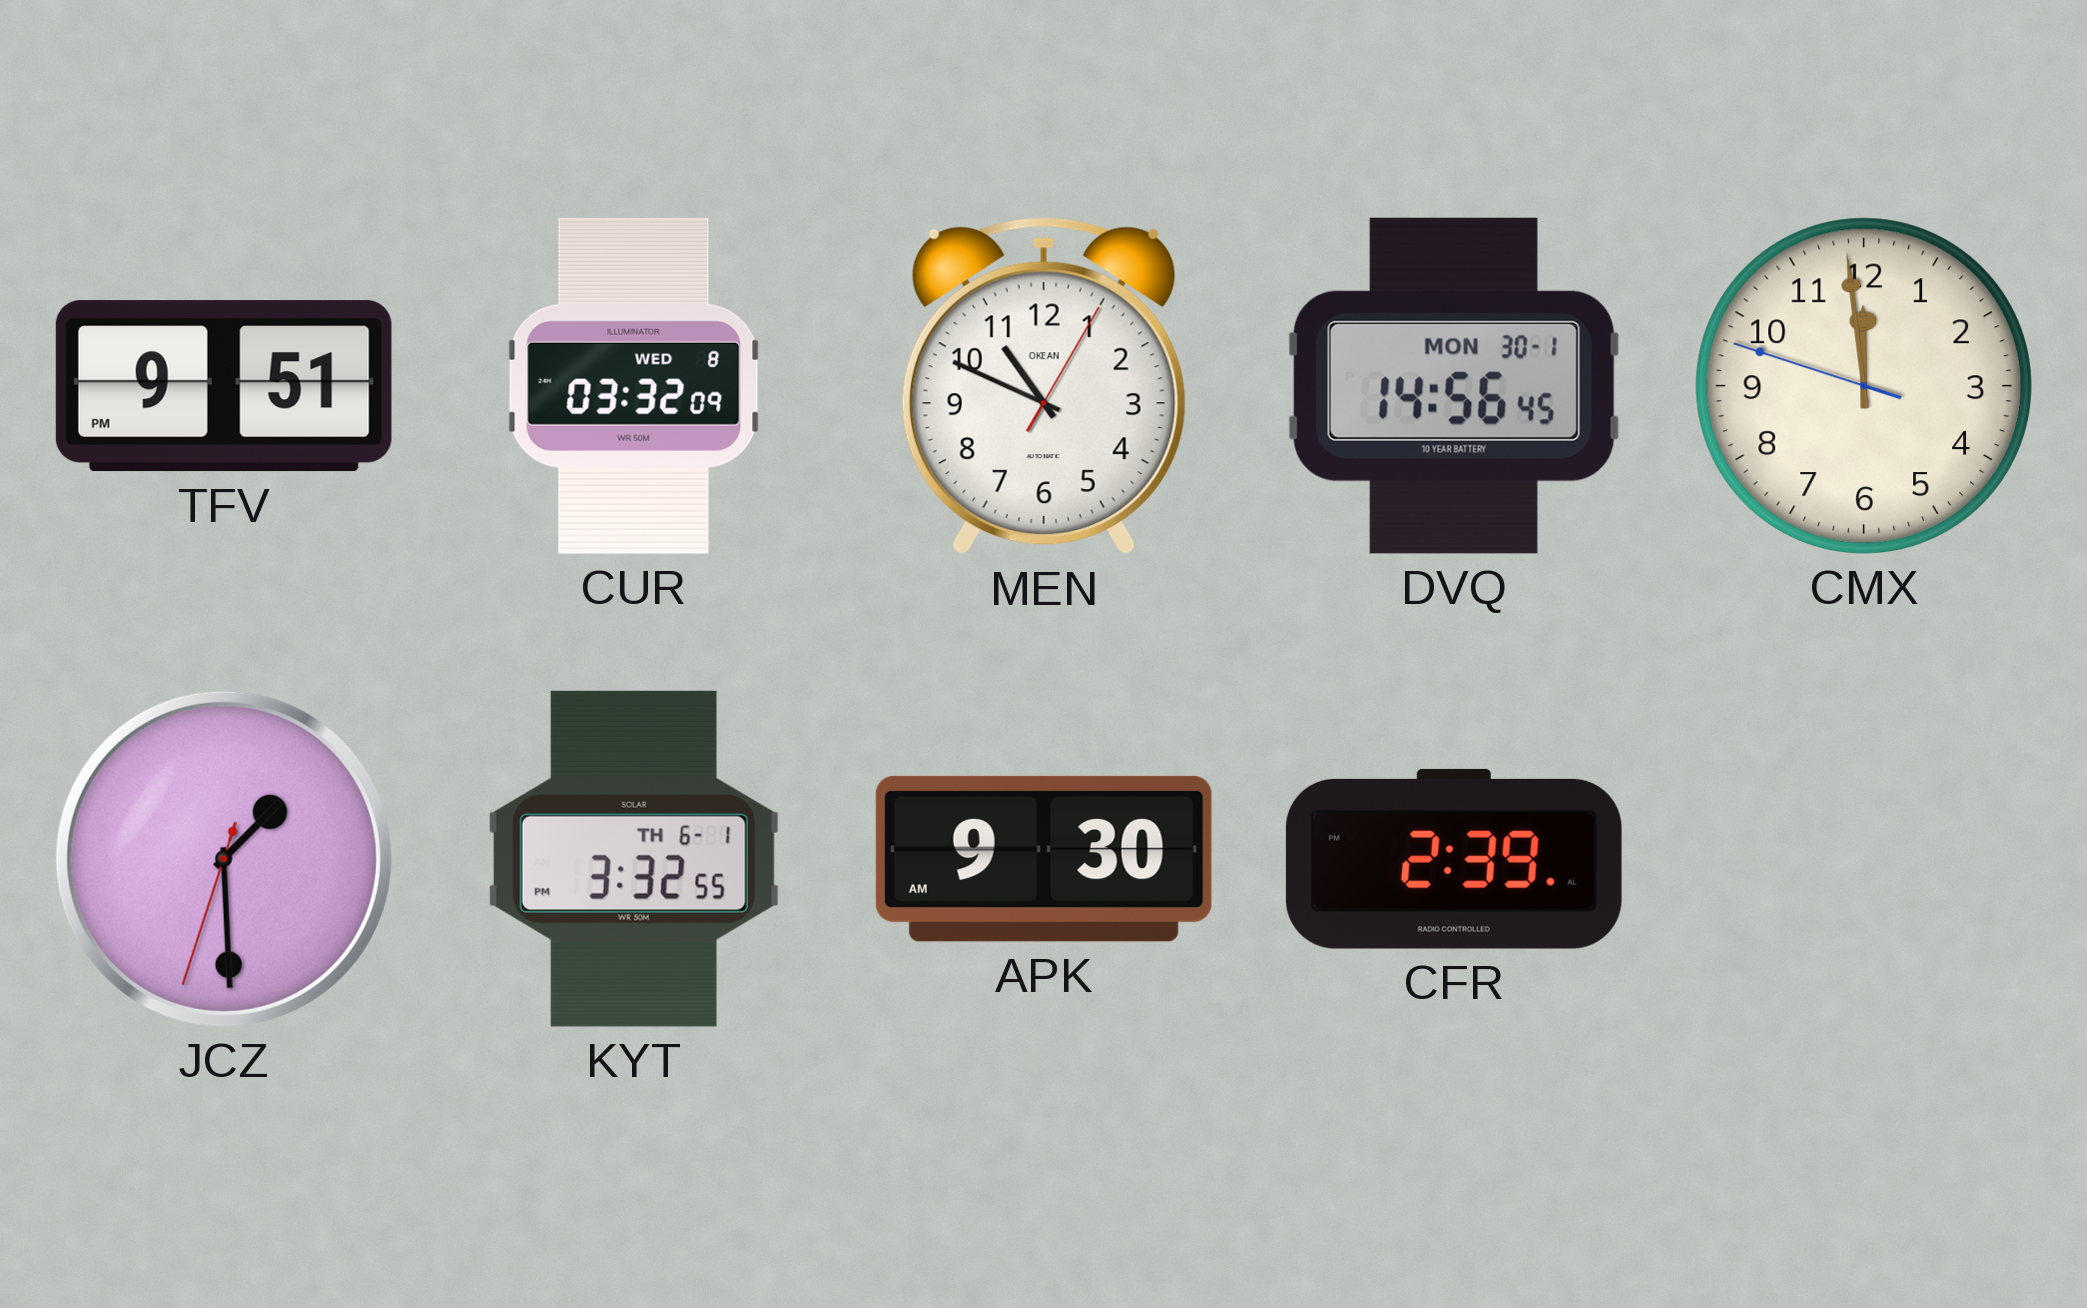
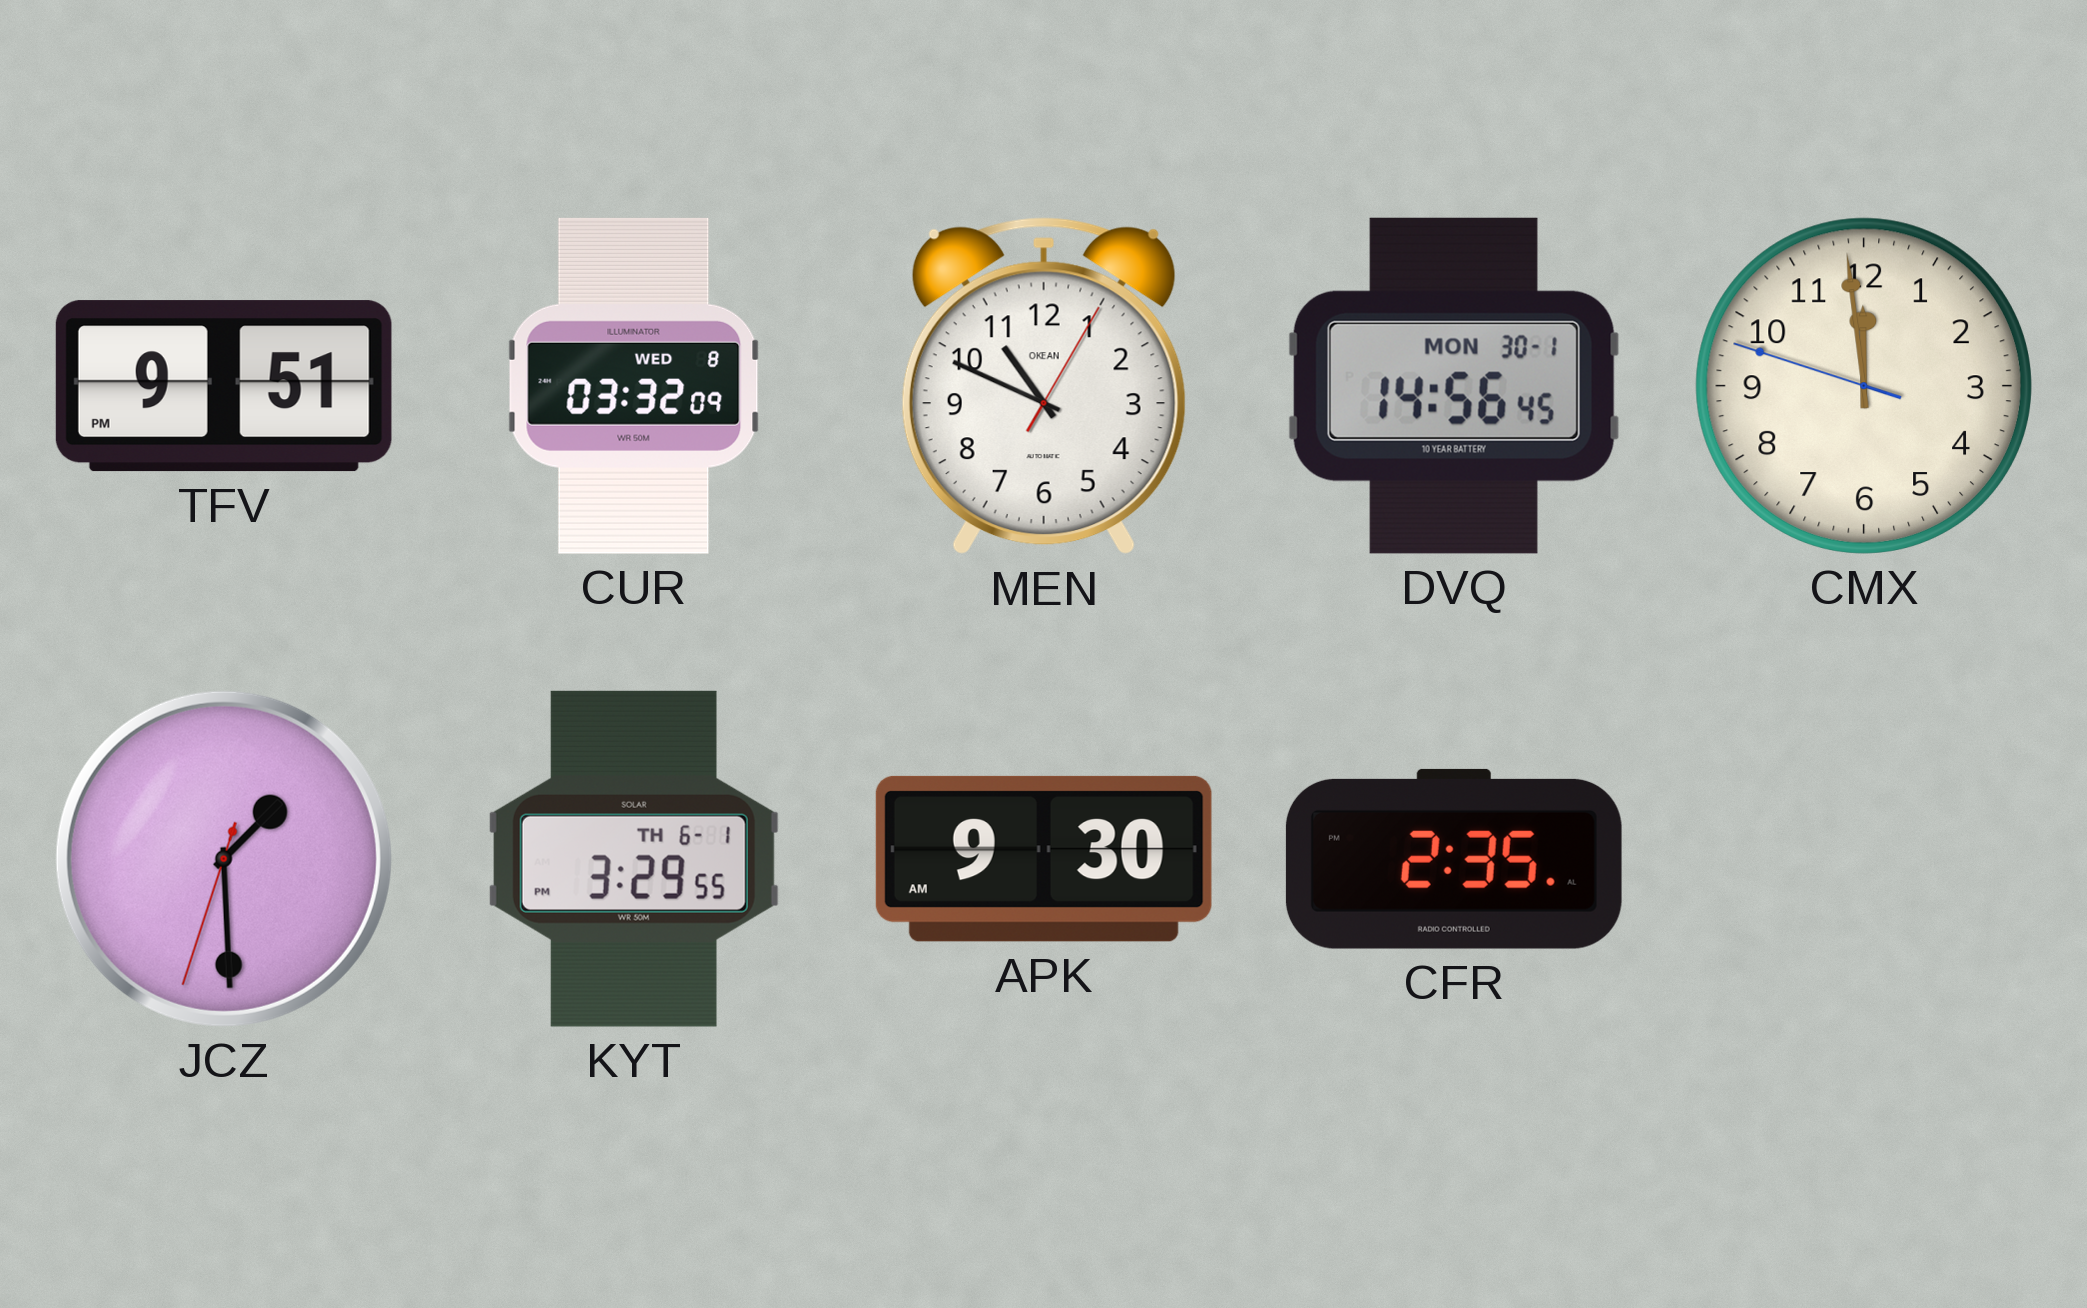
KYT: 3:32 -> 3:29 (634, 859)
CFR: 2:39 -> 2:35 (1454, 859)
